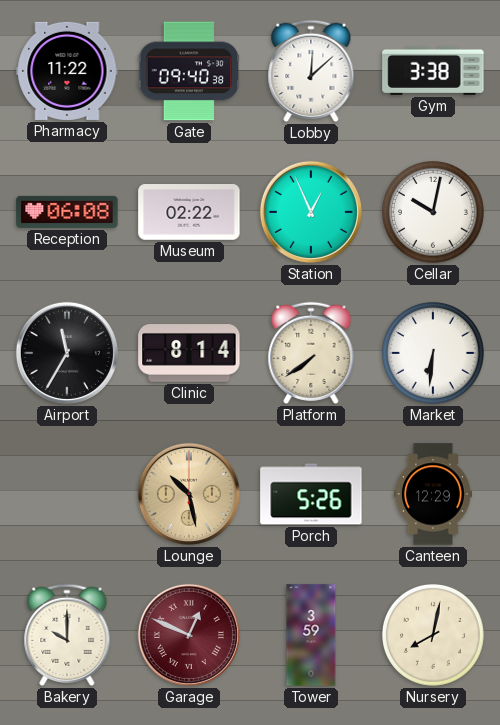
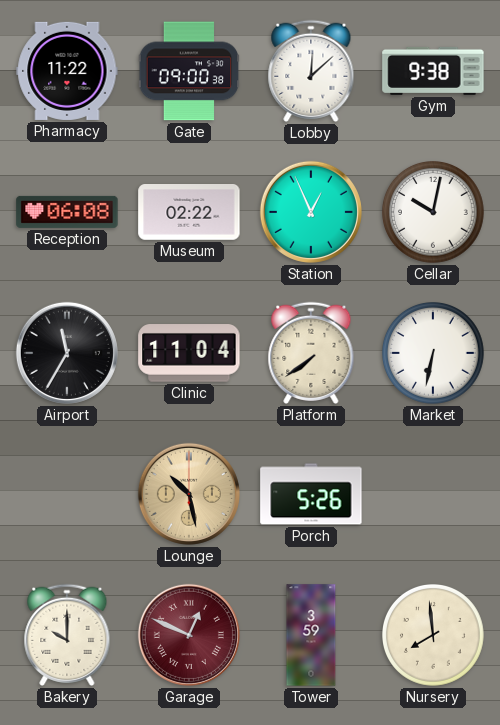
Gate: 09:40 -> 09:00 (189, 71)
Gym: 3:38 -> 9:38 (433, 71)
Clinic: 8:14 -> 11:04 (189, 353)
Market: 6:31 -> 6:32 (434, 354)
Canteen: 12:29 -> none (433, 494)
Nursery: 8:02 -> 7:59 (434, 636)
